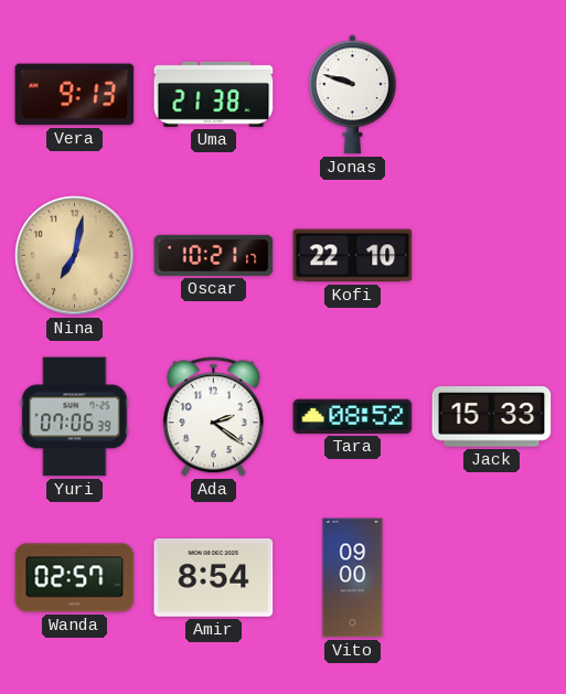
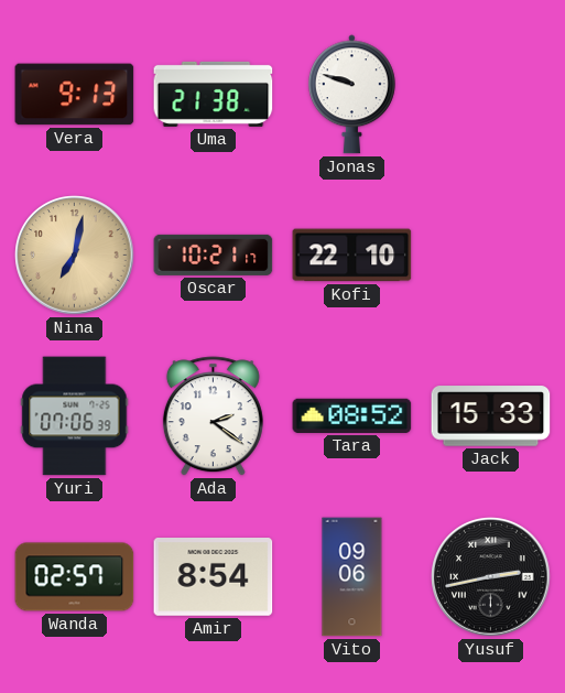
Vito: 09:00 -> 09:06 (352, 577)
Yusuf: none -> 2:43 (491, 577)
